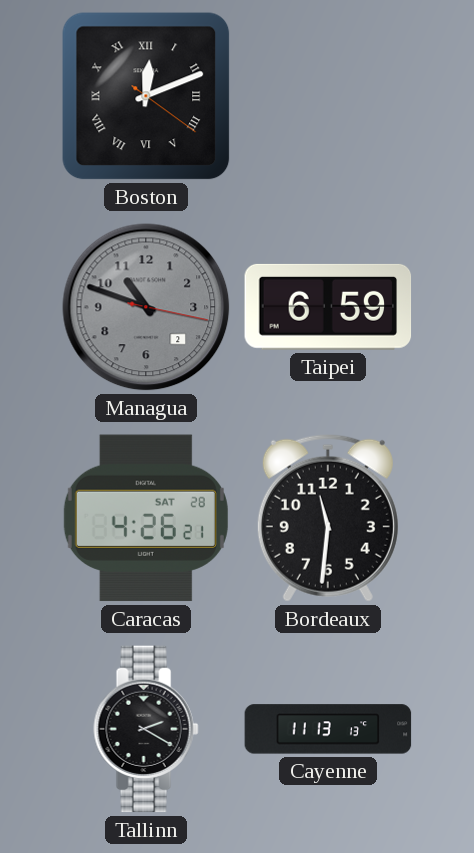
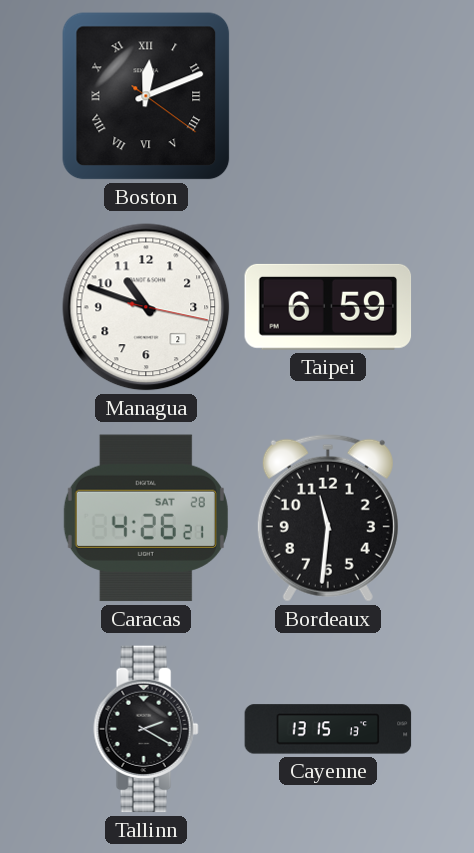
Managua dial: grey -> white (146, 307)
Cayenne: 11:13 -> 13:15 (328, 729)
